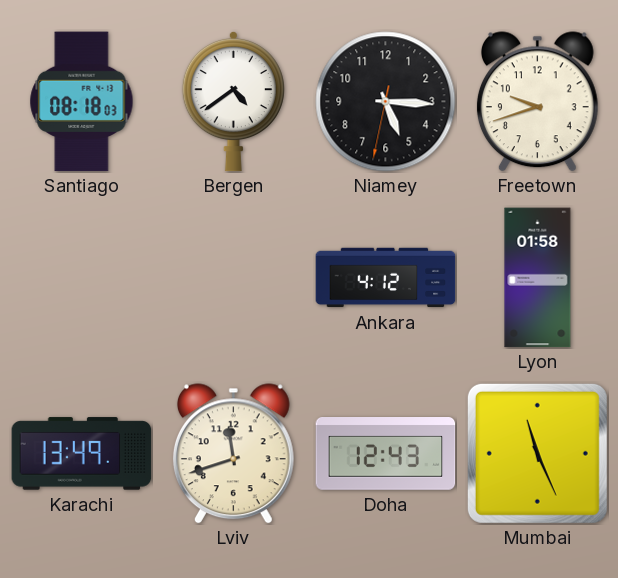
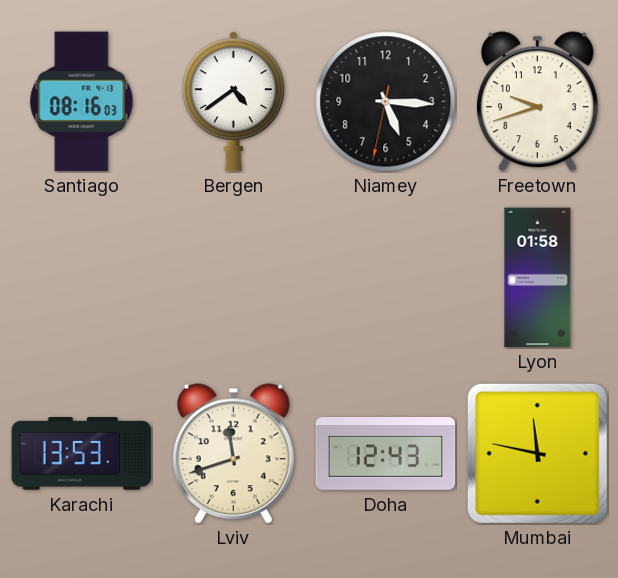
Santiago: 08:18 -> 08:16 (82, 102)
Ankara: 4:12 -> none (386, 278)
Karachi: 13:49 -> 13:53 (82, 454)
Mumbai: 11:26 -> 11:47 (537, 453)
